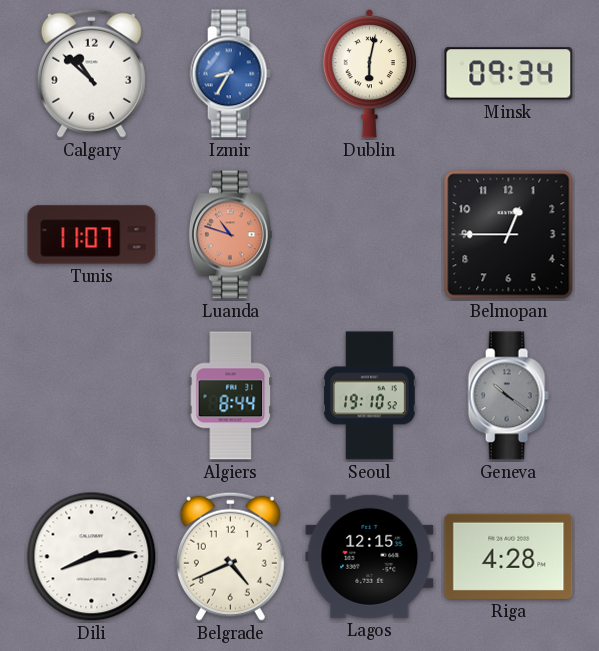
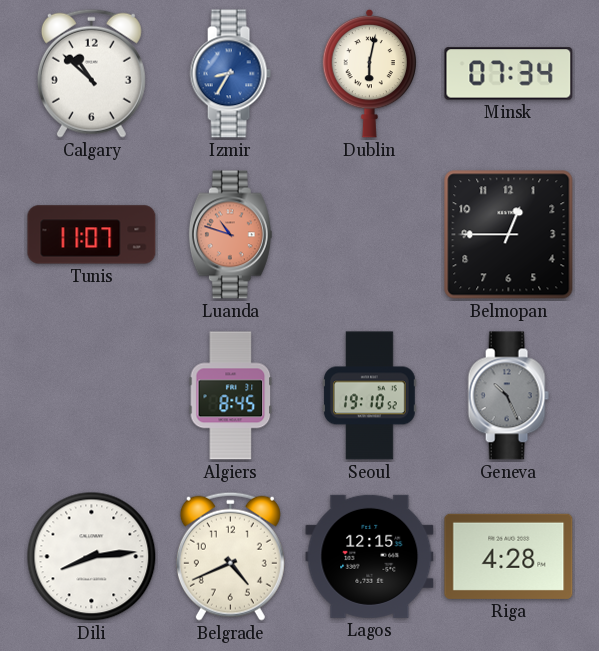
Minsk: 09:34 -> 07:34 (509, 74)
Algiers: 8:44 -> 8:45 (231, 396)
Geneva: 10:21 -> 10:26 (508, 396)
